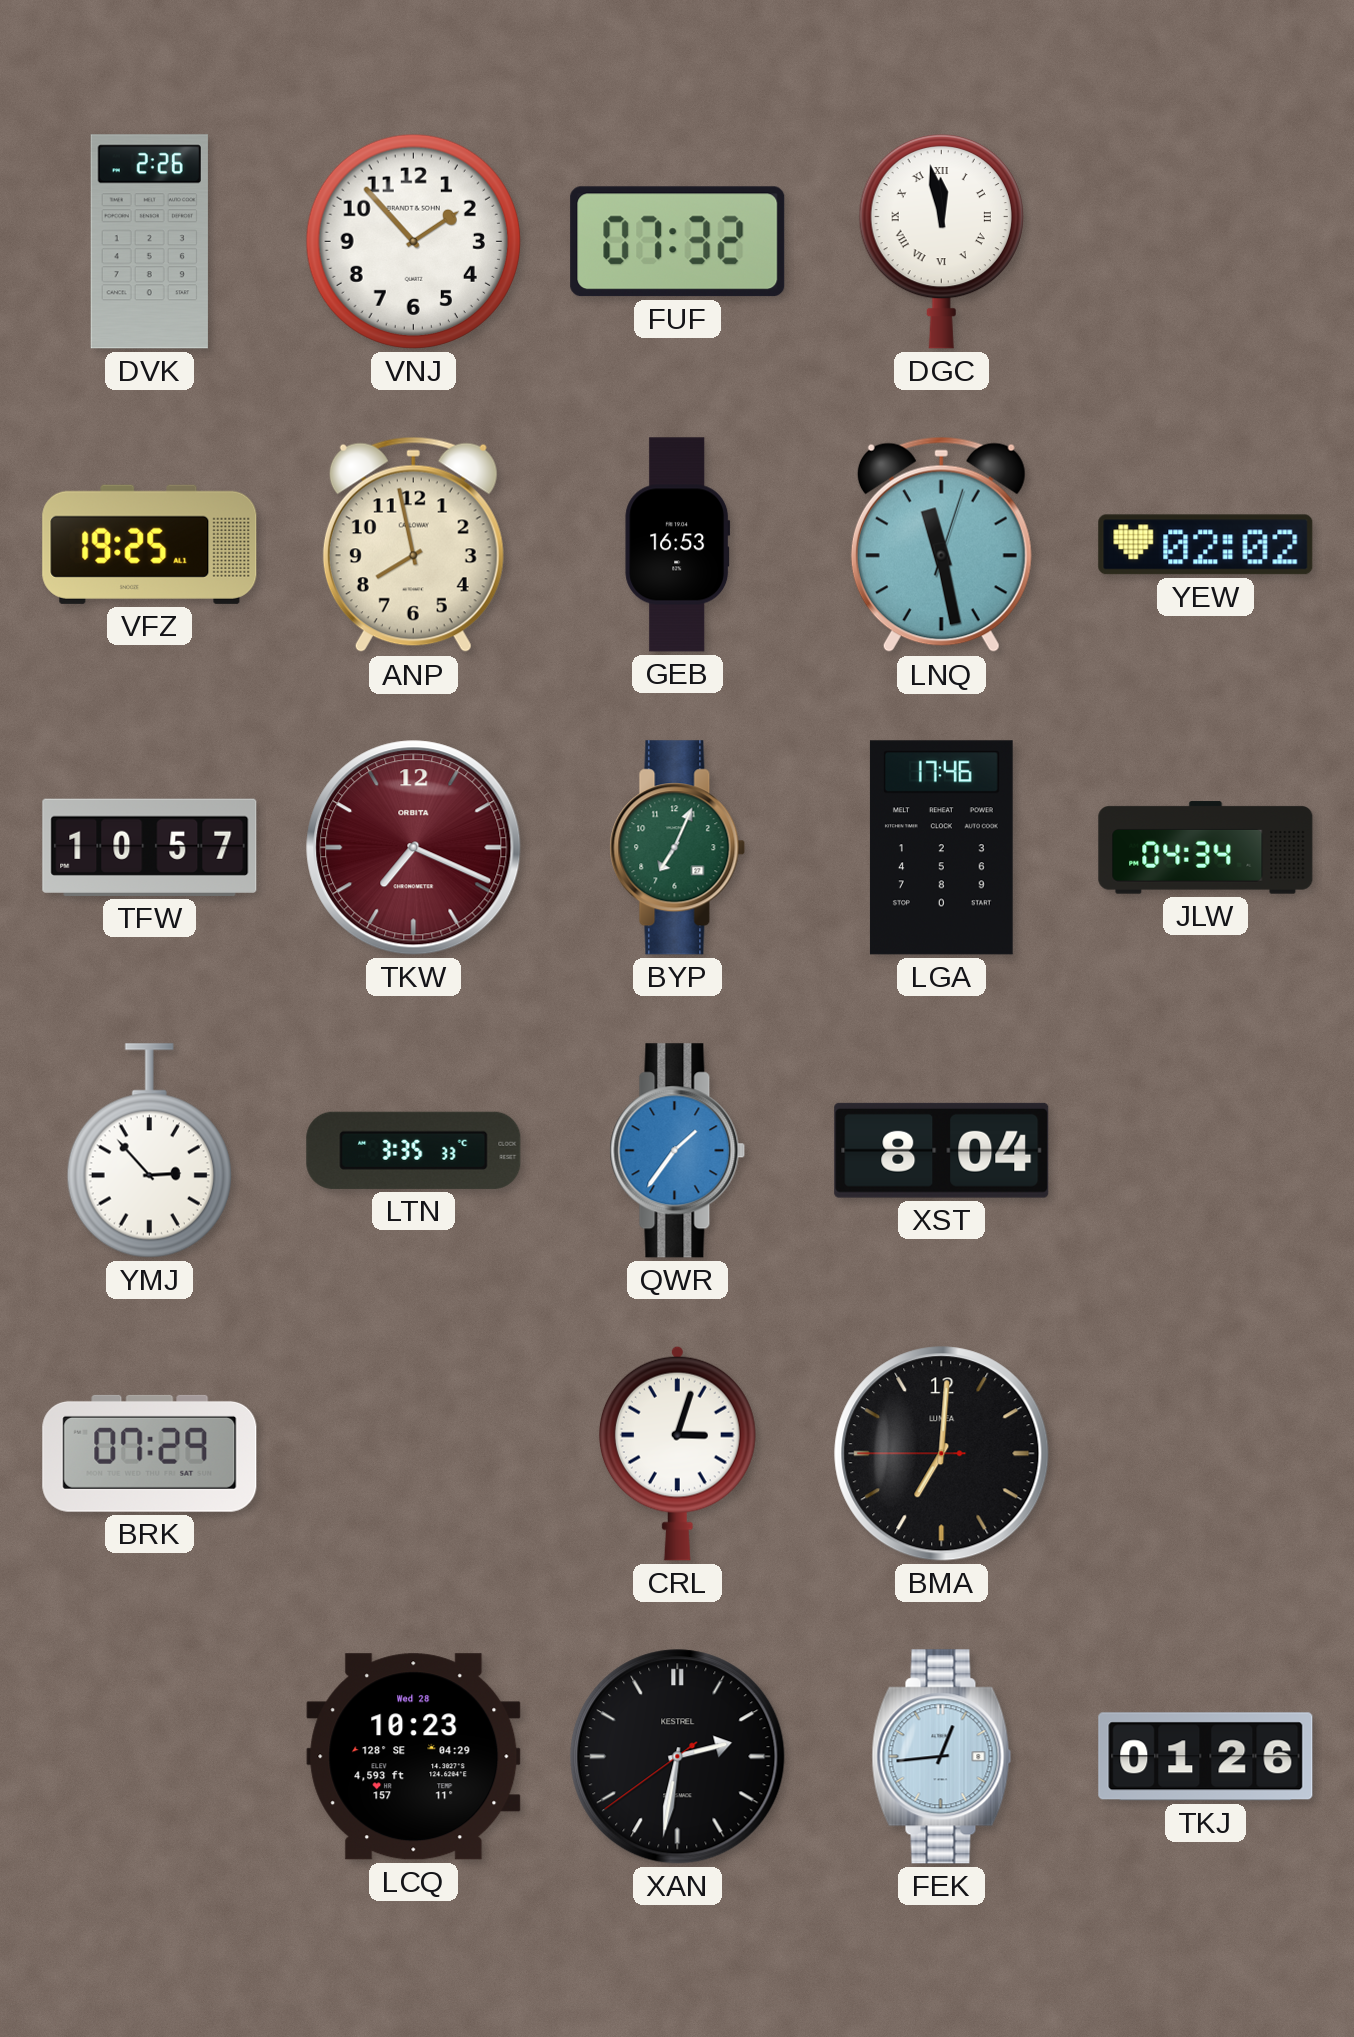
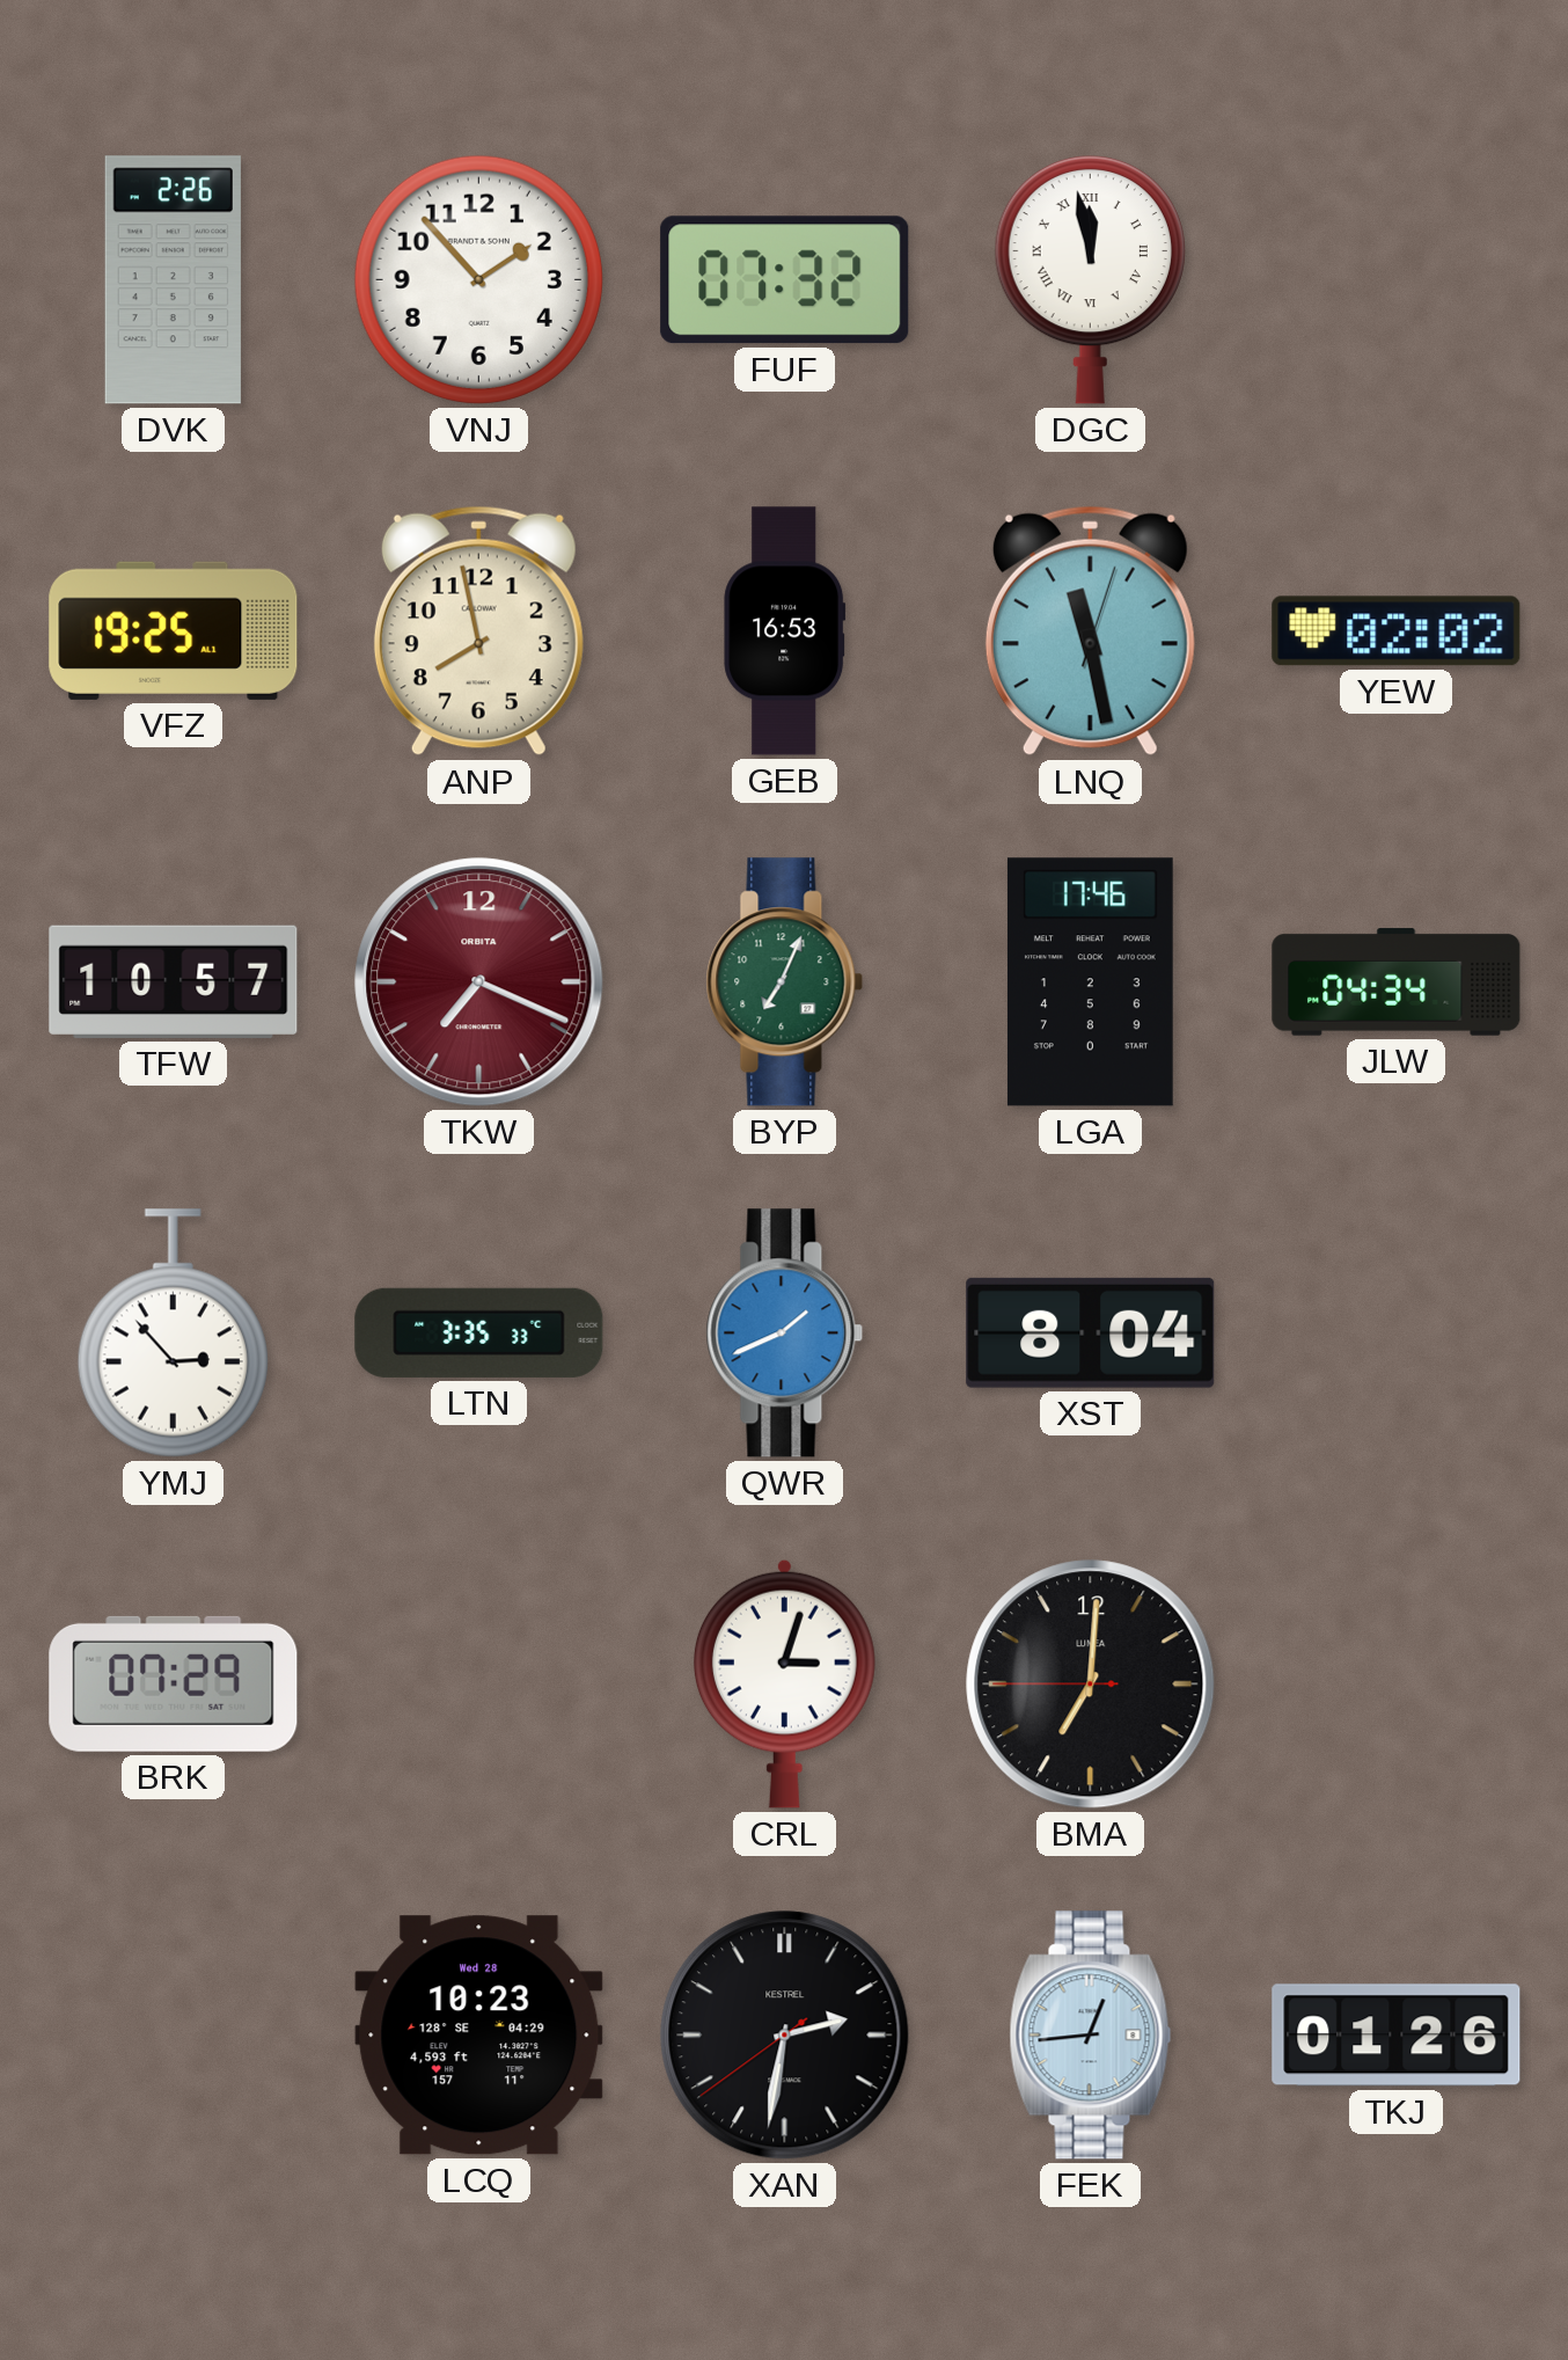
QWR: 1:36 -> 1:41 (785, 1334)
